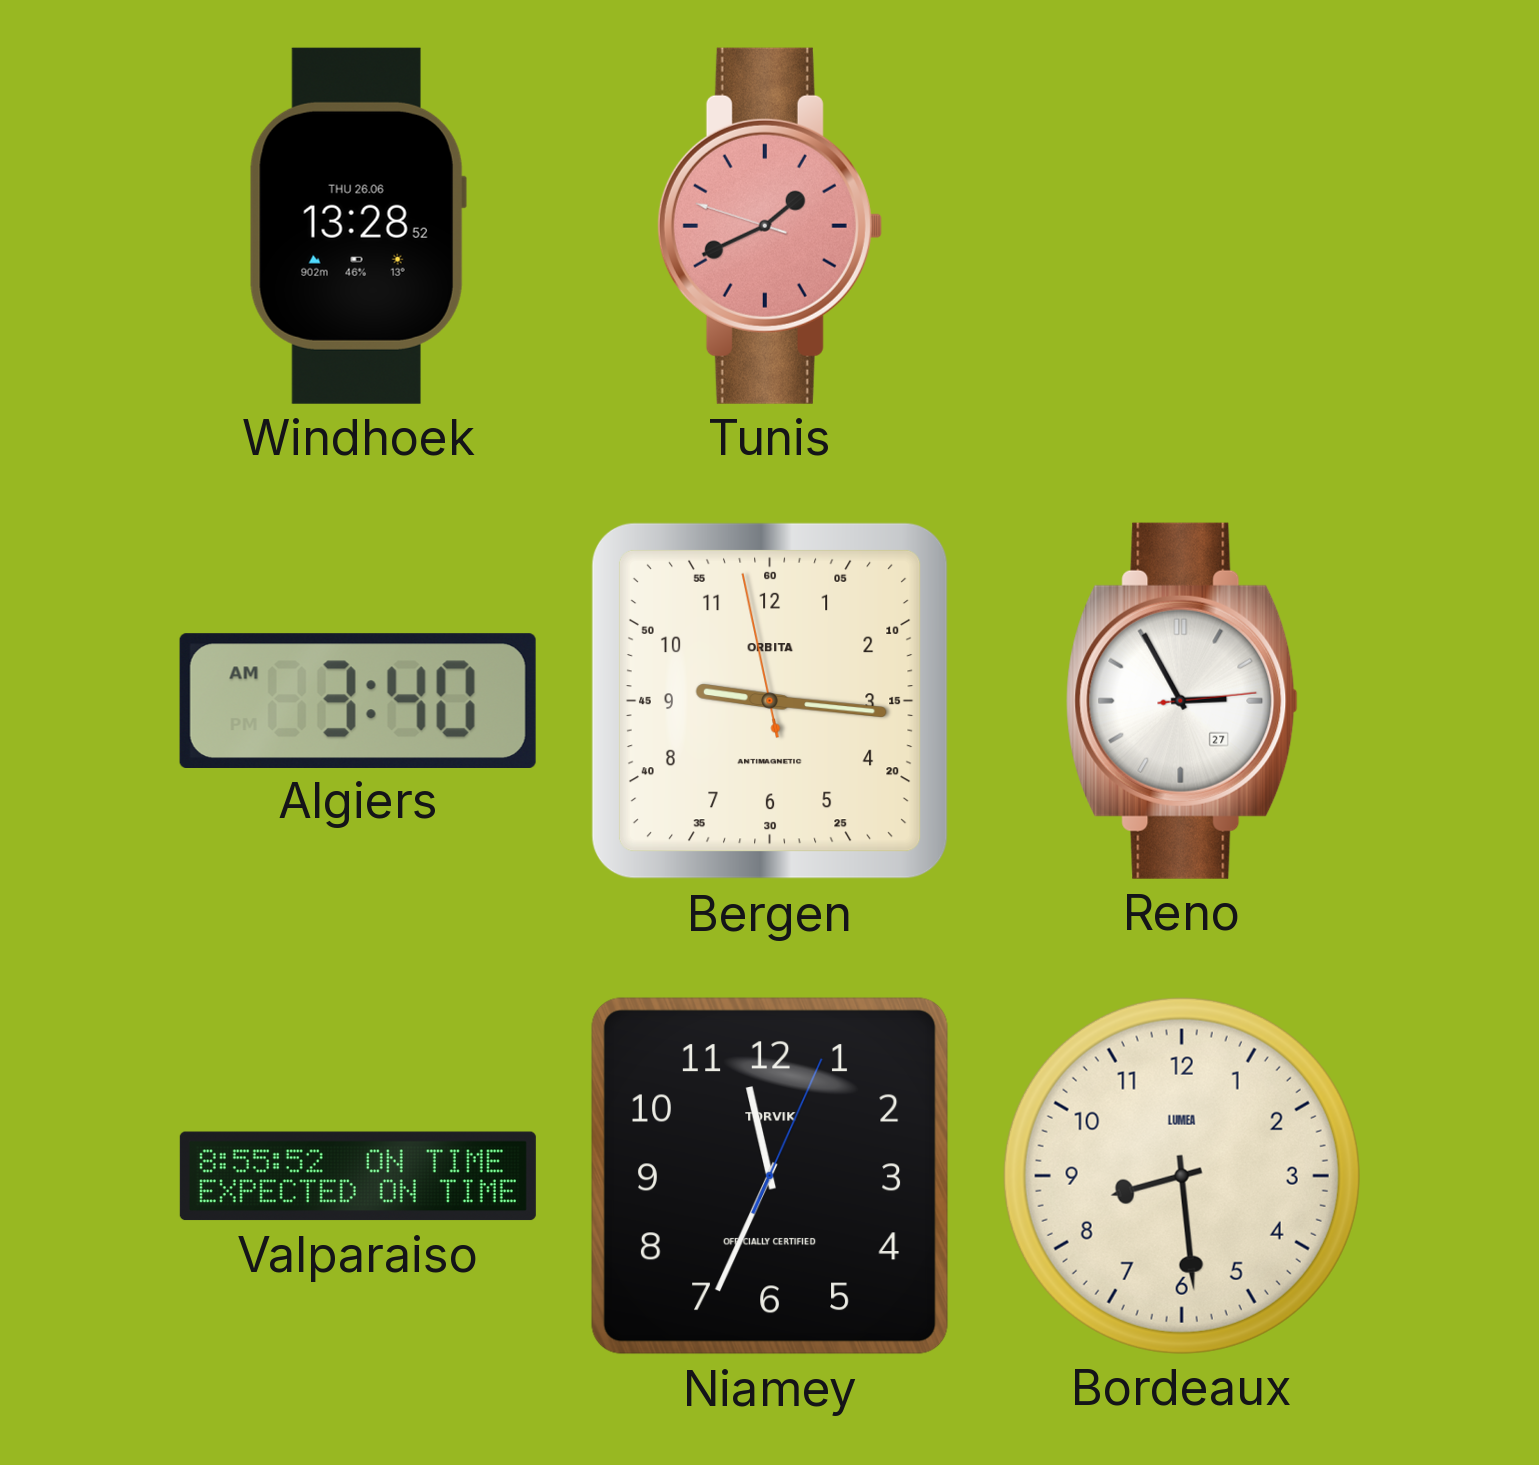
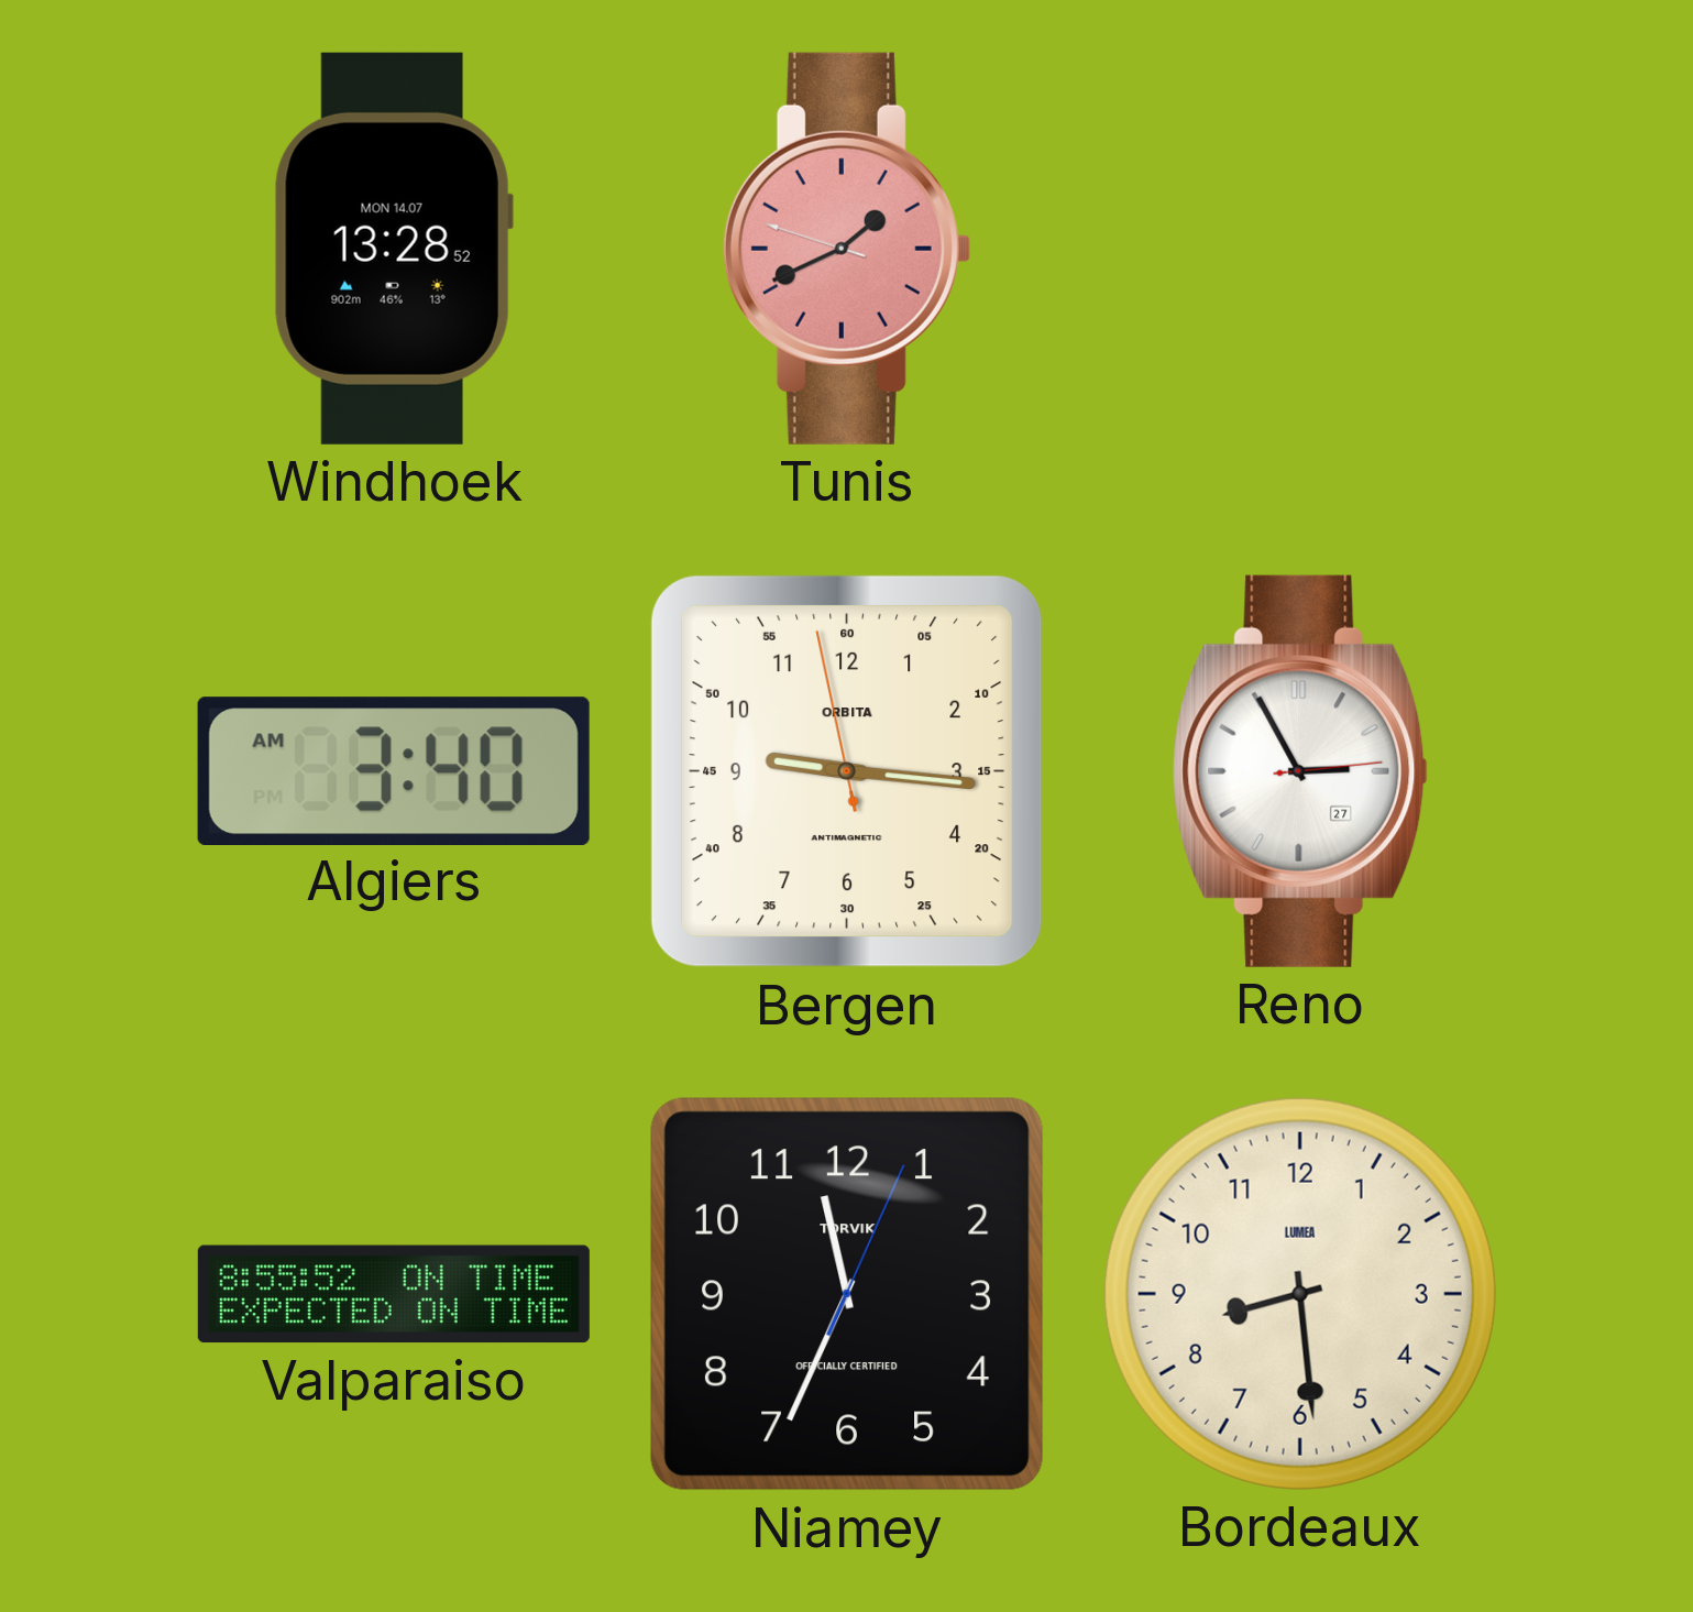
Windhoek date: THU 26.06 -> MON 14.07 (394, 249)
